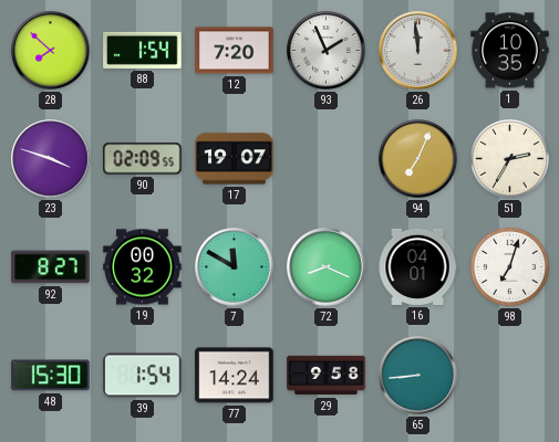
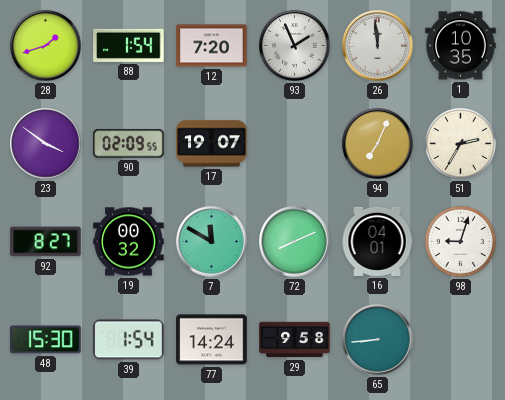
28: 7:52 -> 1:42 (46, 46)
23: 3:48 -> 3:51 (46, 144)
72: 8:19 -> 8:11 (295, 242)
98: 7:03 -> 9:03 (460, 241)
